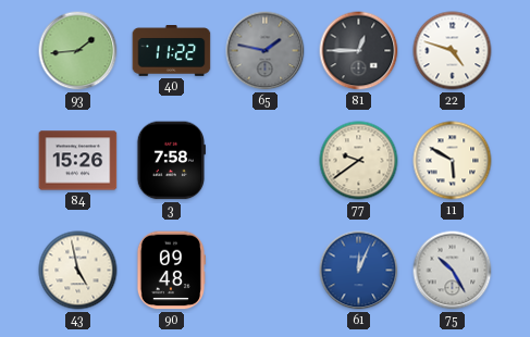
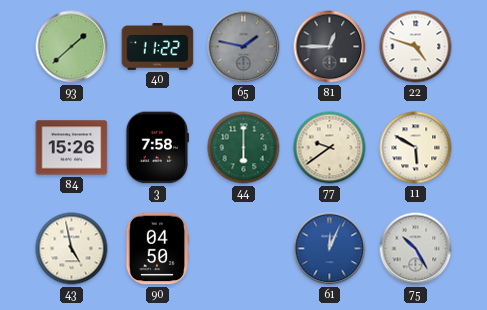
93: 1:44 -> 1:38 (72, 47)
44: none -> 6:00 (244, 148)
90: 09:48 -> 04:50 (156, 249)
